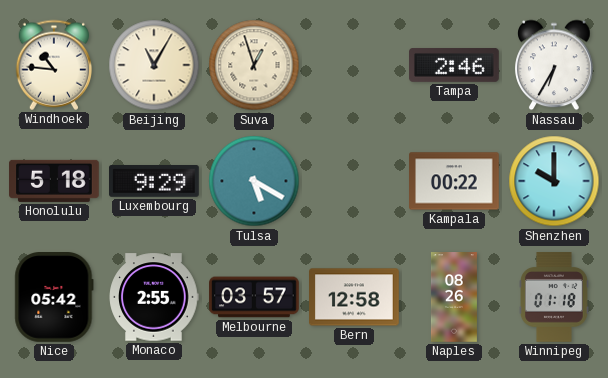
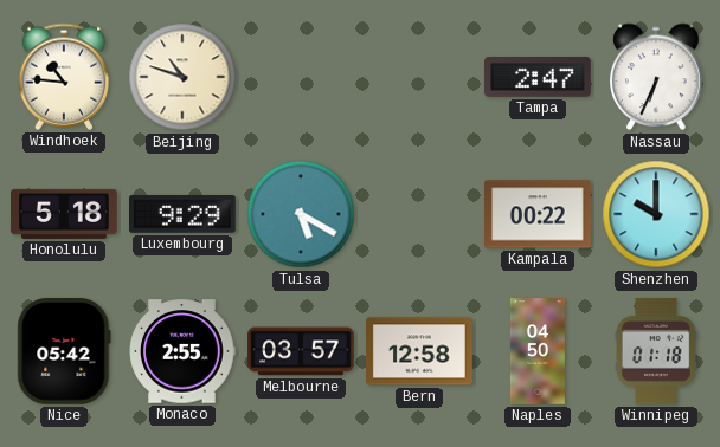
Beijing: 11:05 -> 10:48 (182, 77)
Suva: 12:57 -> none (254, 65)
Tampa: 2:46 -> 2:47 (539, 78)
Nassau: 6:35 -> 6:34 (656, 77)
Naples: 08:26 -> 04:50 (538, 351)
